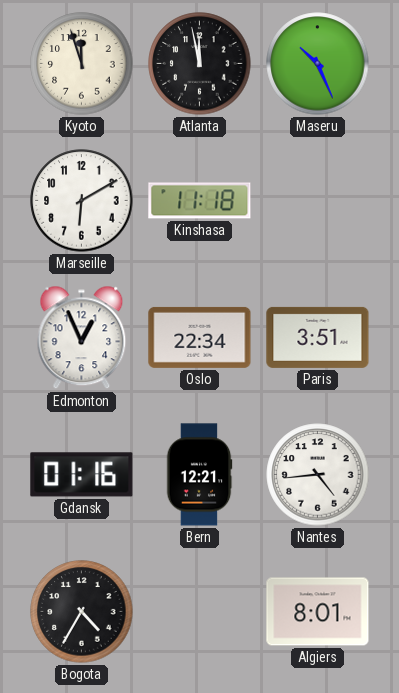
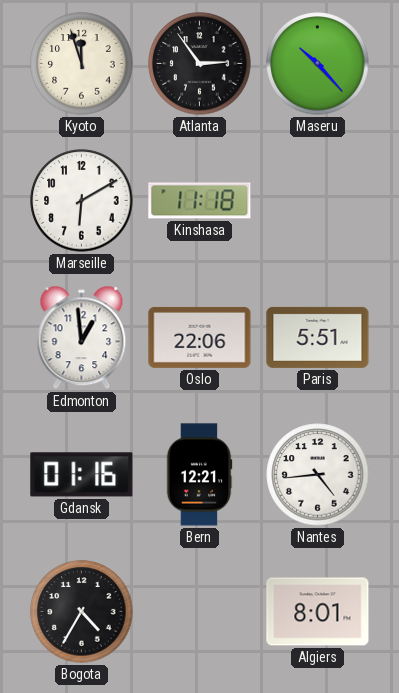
Atlanta: 11:58 -> 2:54 (200, 64)
Maseru: 10:26 -> 10:23 (318, 64)
Edmonton: 12:56 -> 12:59 (82, 338)
Oslo: 22:34 -> 22:06 (200, 337)
Paris: 3:51 -> 5:51 (318, 337)
